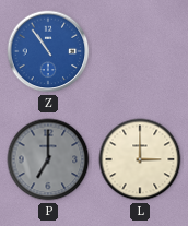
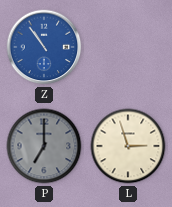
L: 3:00 -> 2:57 (128, 146)
